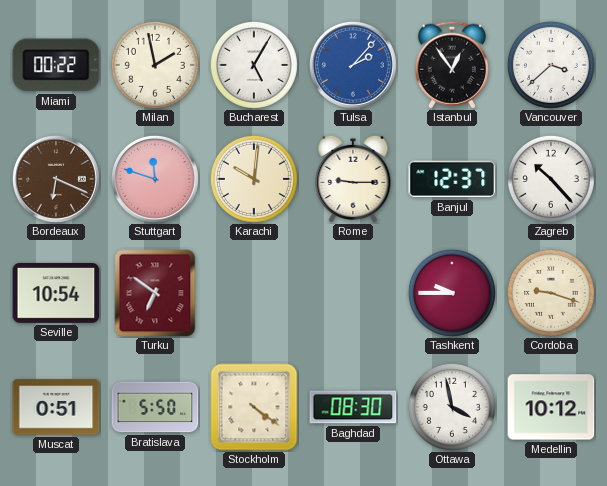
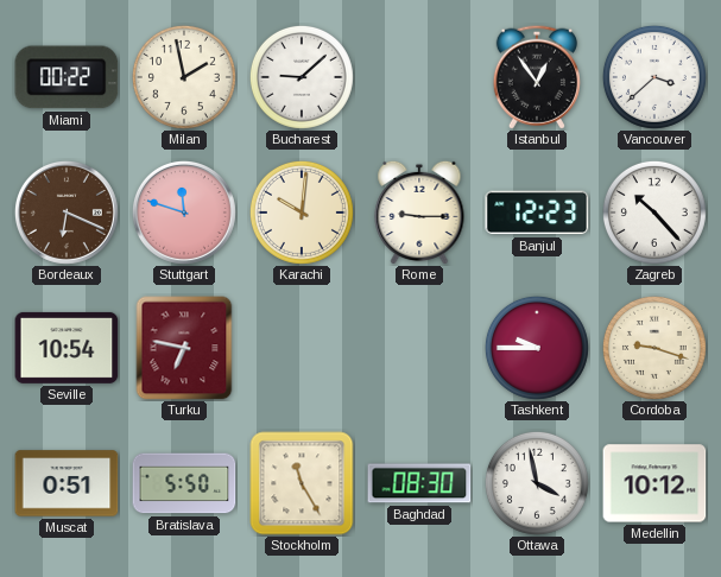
Bucharest: 5:05 -> 9:08 (302, 77)
Tulsa: 2:07 -> none (353, 65)
Banjul: 12:37 -> 12:23 (537, 213)
Turku: 6:51 -> 6:47 (184, 348)
Stockholm: 4:21 -> 11:25 (302, 483)
